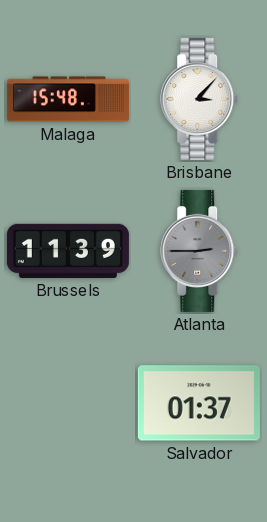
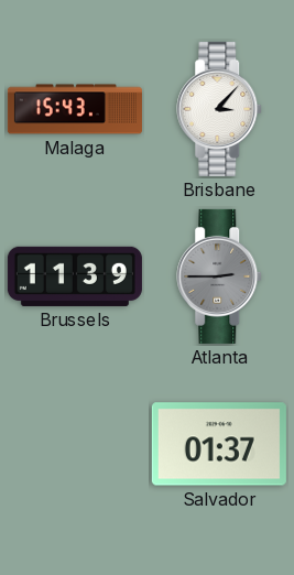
Malaga: 15:48 -> 15:43 (75, 109)
